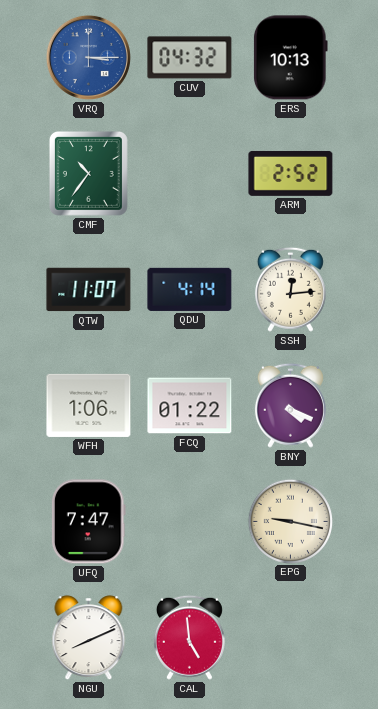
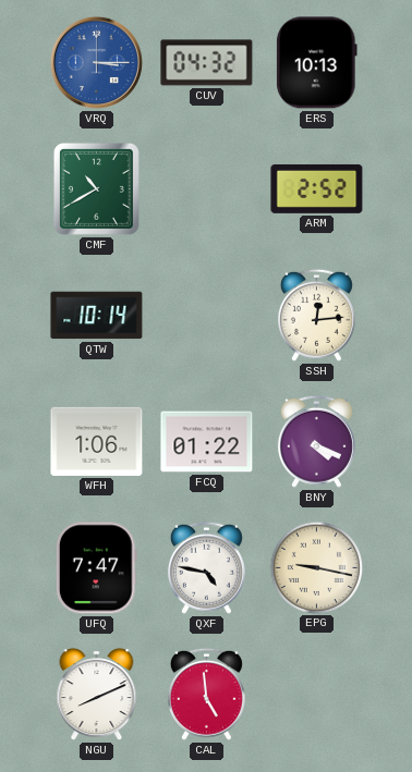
CMF: 10:36 -> 10:40 (96, 188)
QTW: 11:07 -> 10:14 (97, 316)
QDU: 4:14 -> none (190, 289)
QXF: none -> 4:47 (206, 567)
